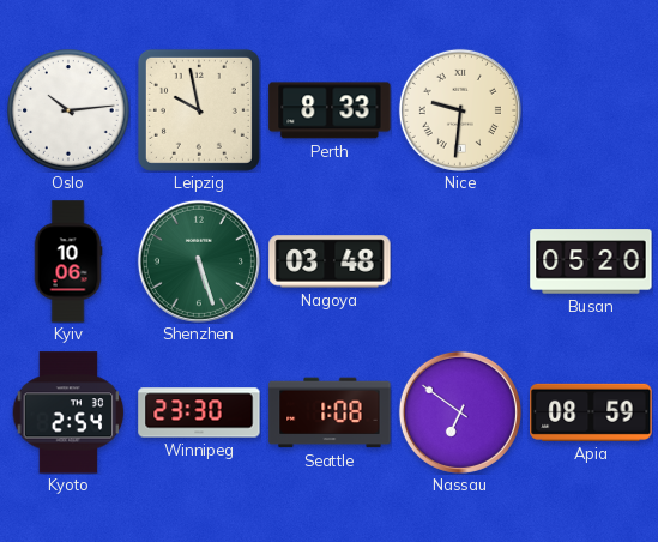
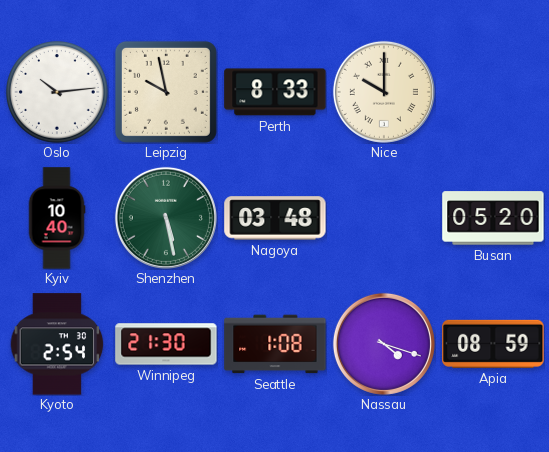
Nice: 9:31 -> 10:00 (384, 92)
Kyiv: 10:06 -> 10:40 (57, 218)
Shenzhen: 5:27 -> 5:28 (166, 218)
Winnipeg: 23:30 -> 21:30 (166, 344)
Nassau: 6:51 -> 4:18 (384, 344)
